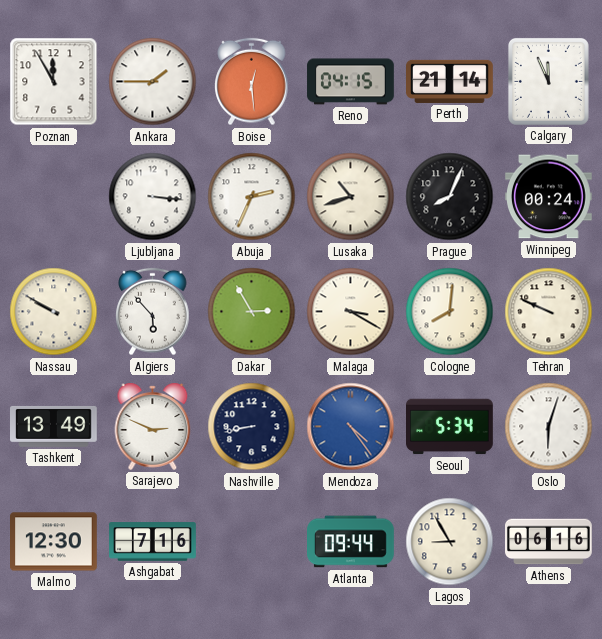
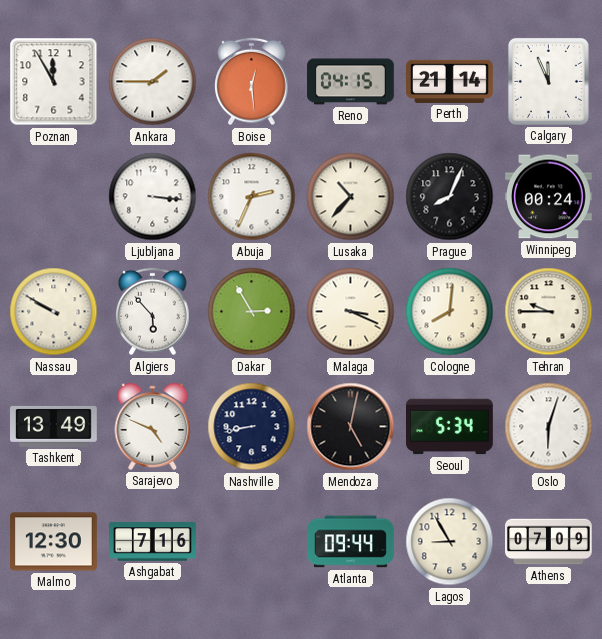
Lusaka: 10:42 -> 10:37 (351, 197)
Malaga: 3:20 -> 3:19 (351, 312)
Tehran: 9:49 -> 9:45 (549, 312)
Sarajevo: 2:49 -> 4:49 (153, 426)
Mendoza: 4:24 -> 5:02 (351, 427)
Mendoza dial: blue -> black (351, 427)
Athens: 06:16 -> 07:09 (549, 542)
